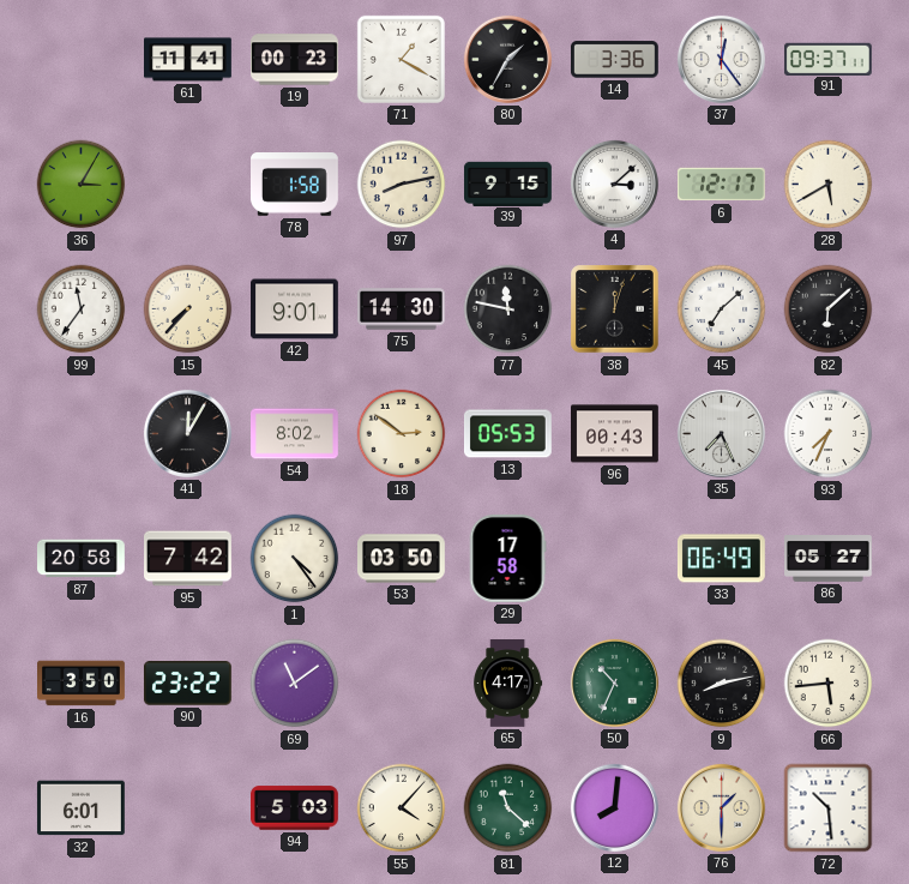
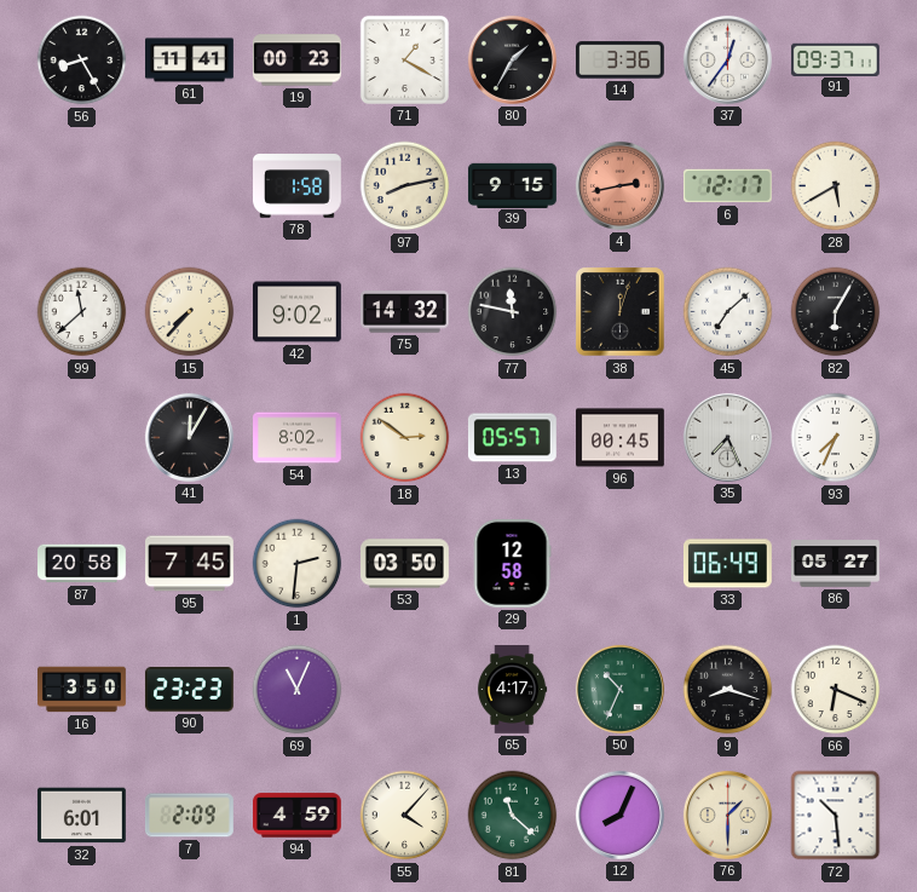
56: none -> 8:25 (82, 61)
37: 12:24 -> 12:36 (727, 59)
36: 3:05 -> none (82, 185)
4: 3:08 -> 2:43 (619, 185)
4 dial: white -> salmon (619, 185)
99: 11:36 -> 11:38 (82, 312)
42: 9:01 -> 9:02 (298, 312)
75: 14:30 -> 14:32 (405, 312)
82: 6:08 -> 6:05 (836, 312)
13: 05:53 -> 05:57 (512, 438)
96: 00:43 -> 00:45 (621, 438)
95: 7:42 -> 7:45 (190, 564)
1: 4:24 -> 2:31 (298, 564)
29: 17:58 -> 12:58 (512, 564)
90: 23:22 -> 23:23 (189, 690)
69: 11:09 -> 11:04 (298, 690)
9: 8:13 -> 8:18 (728, 690)
66: 5:44 -> 6:19 (836, 690)
7: none -> 2:09 (190, 816)
94: 5:03 -> 4:59 (298, 816)
12: 8:01 -> 8:04 (619, 815)
